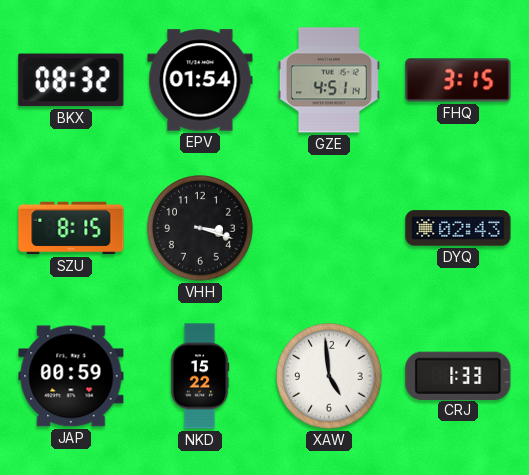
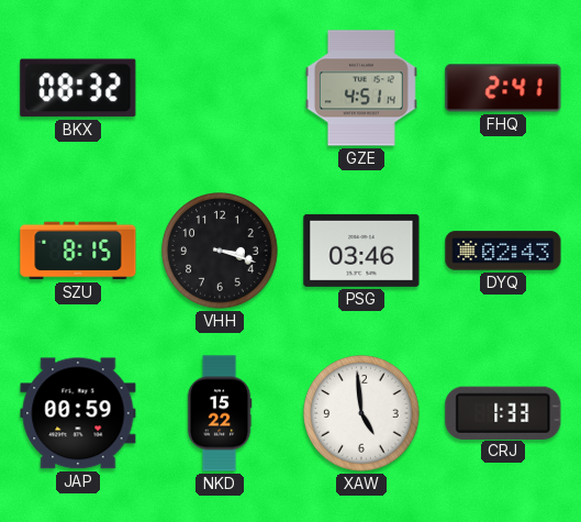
EPV: 01:54 -> none (200, 80)
FHQ: 3:15 -> 2:41 (503, 88)
PSG: none -> 03:46 (361, 251)
